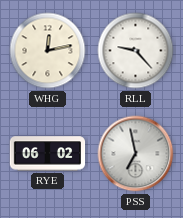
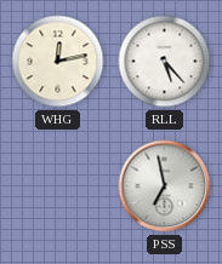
RLL: 9:23 -> 5:23 (165, 62)
RYE: 06:02 -> none (48, 154)
